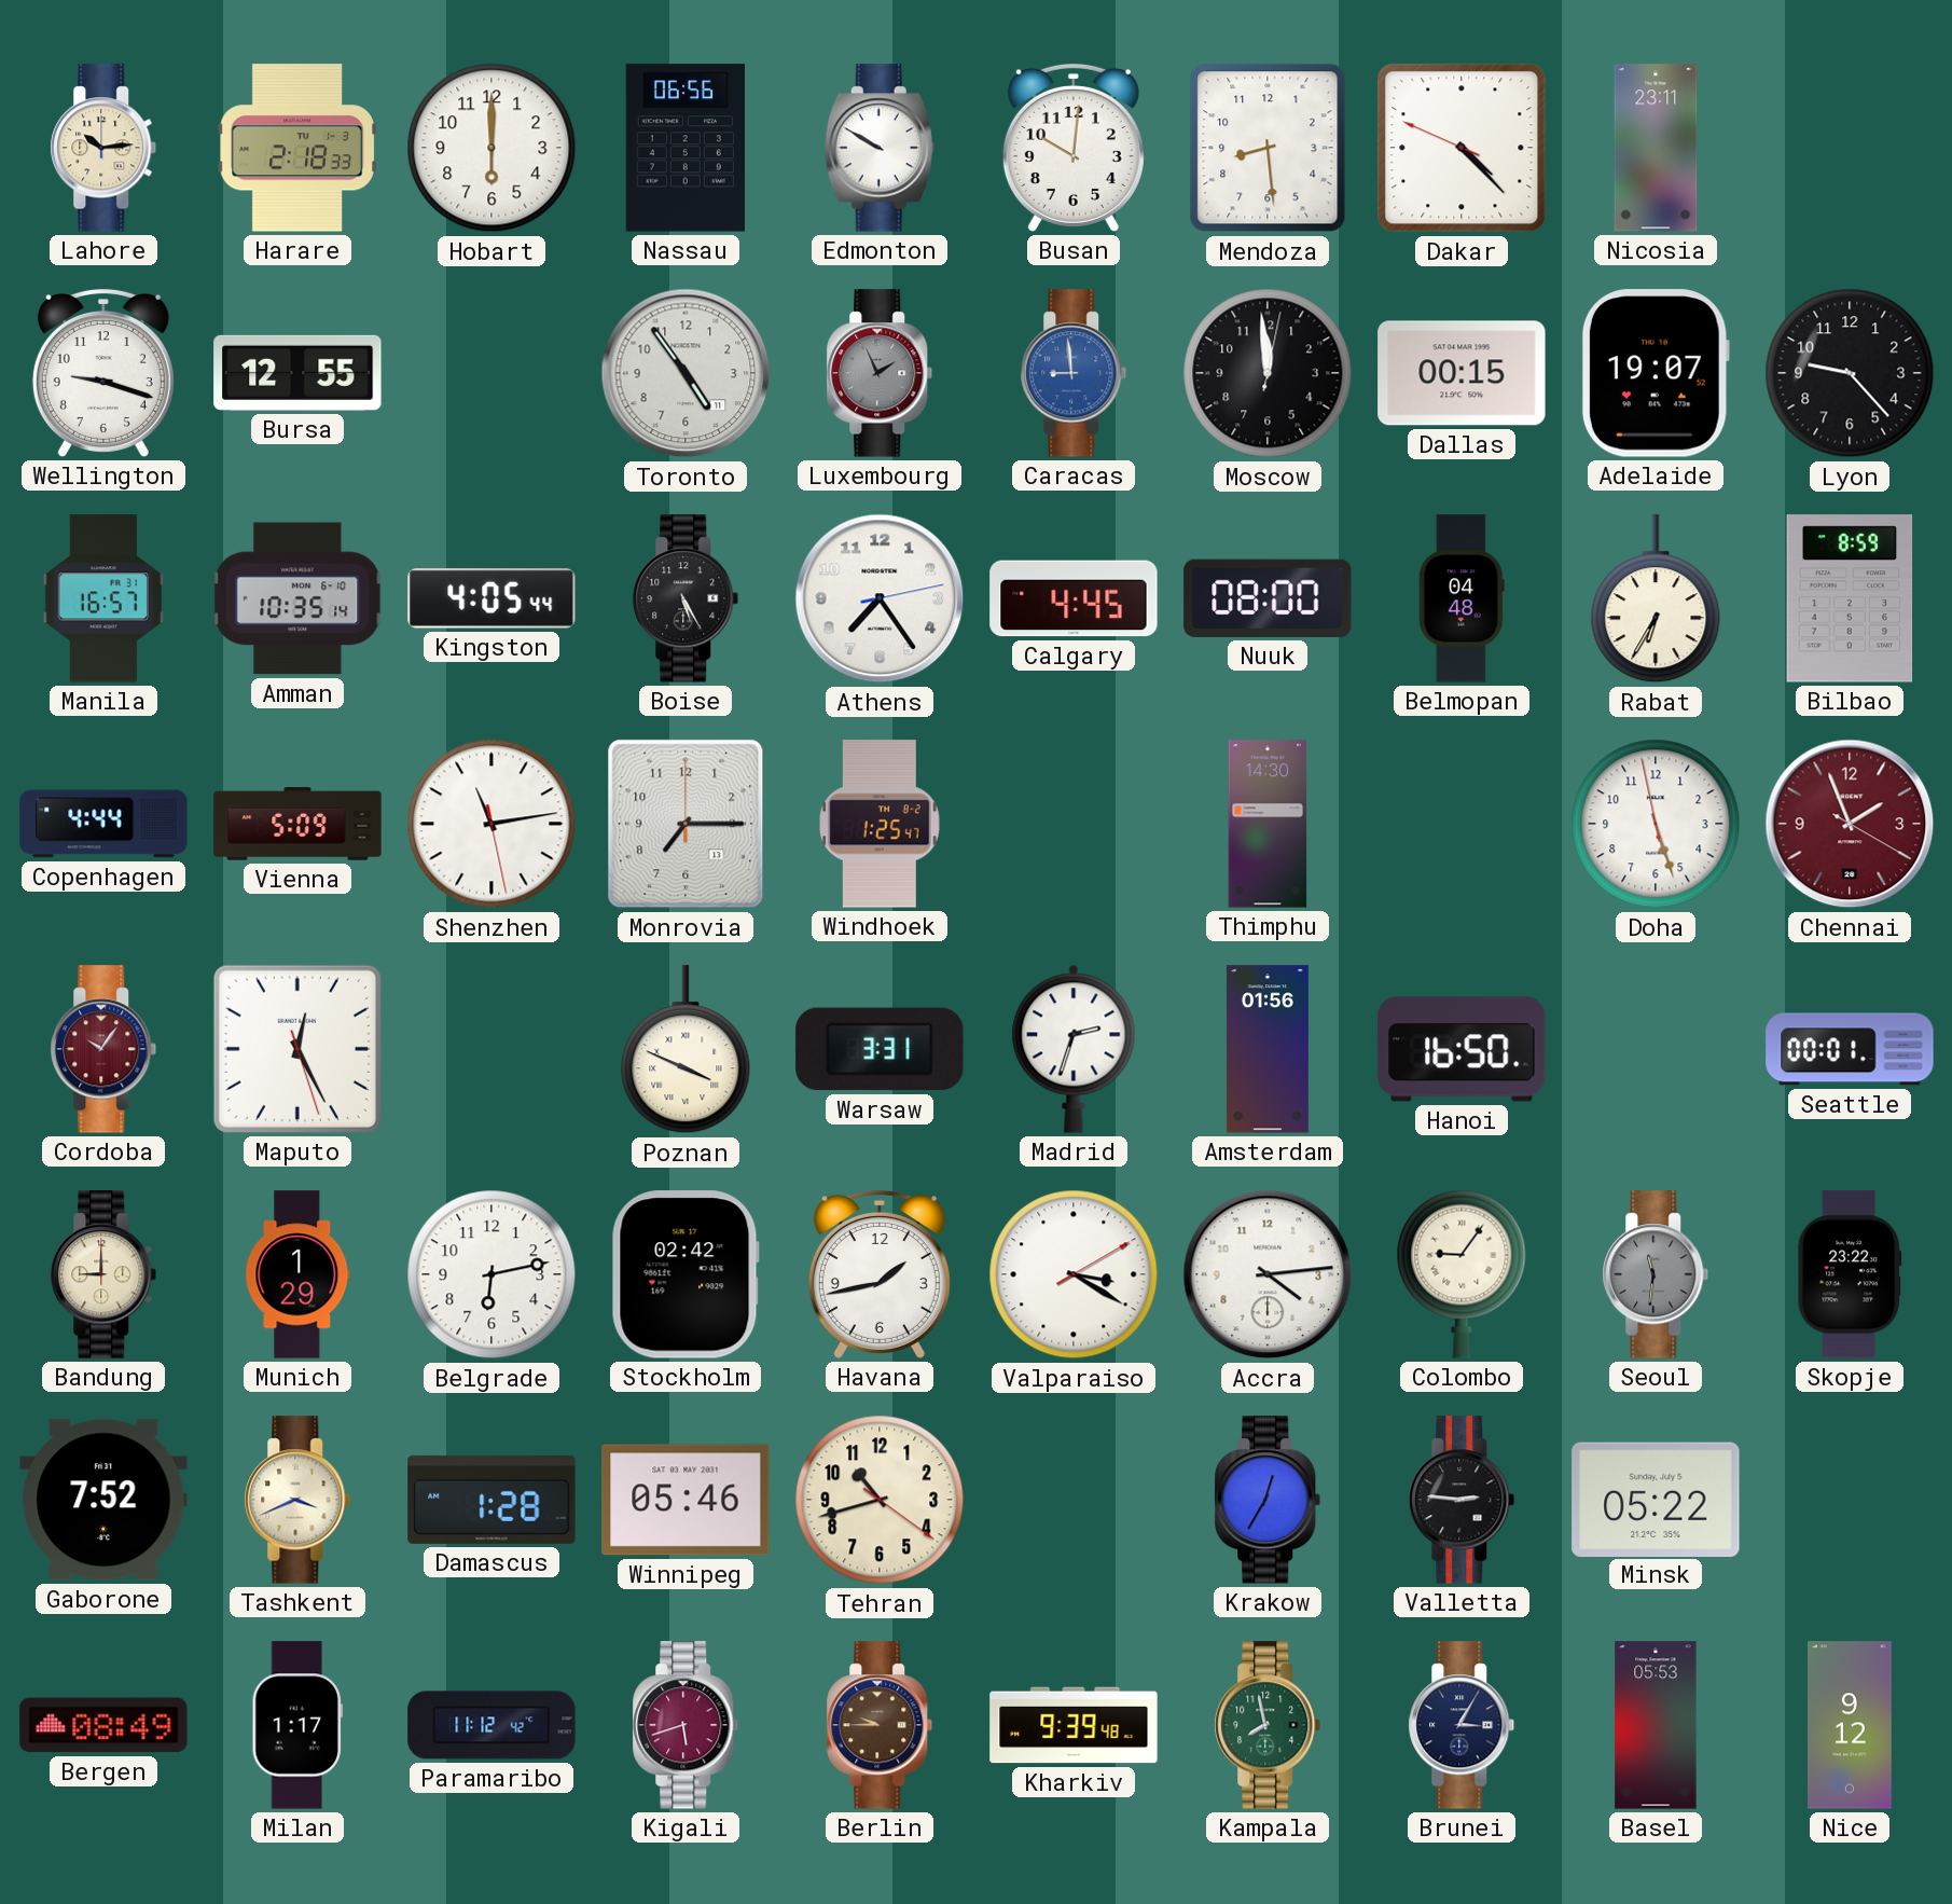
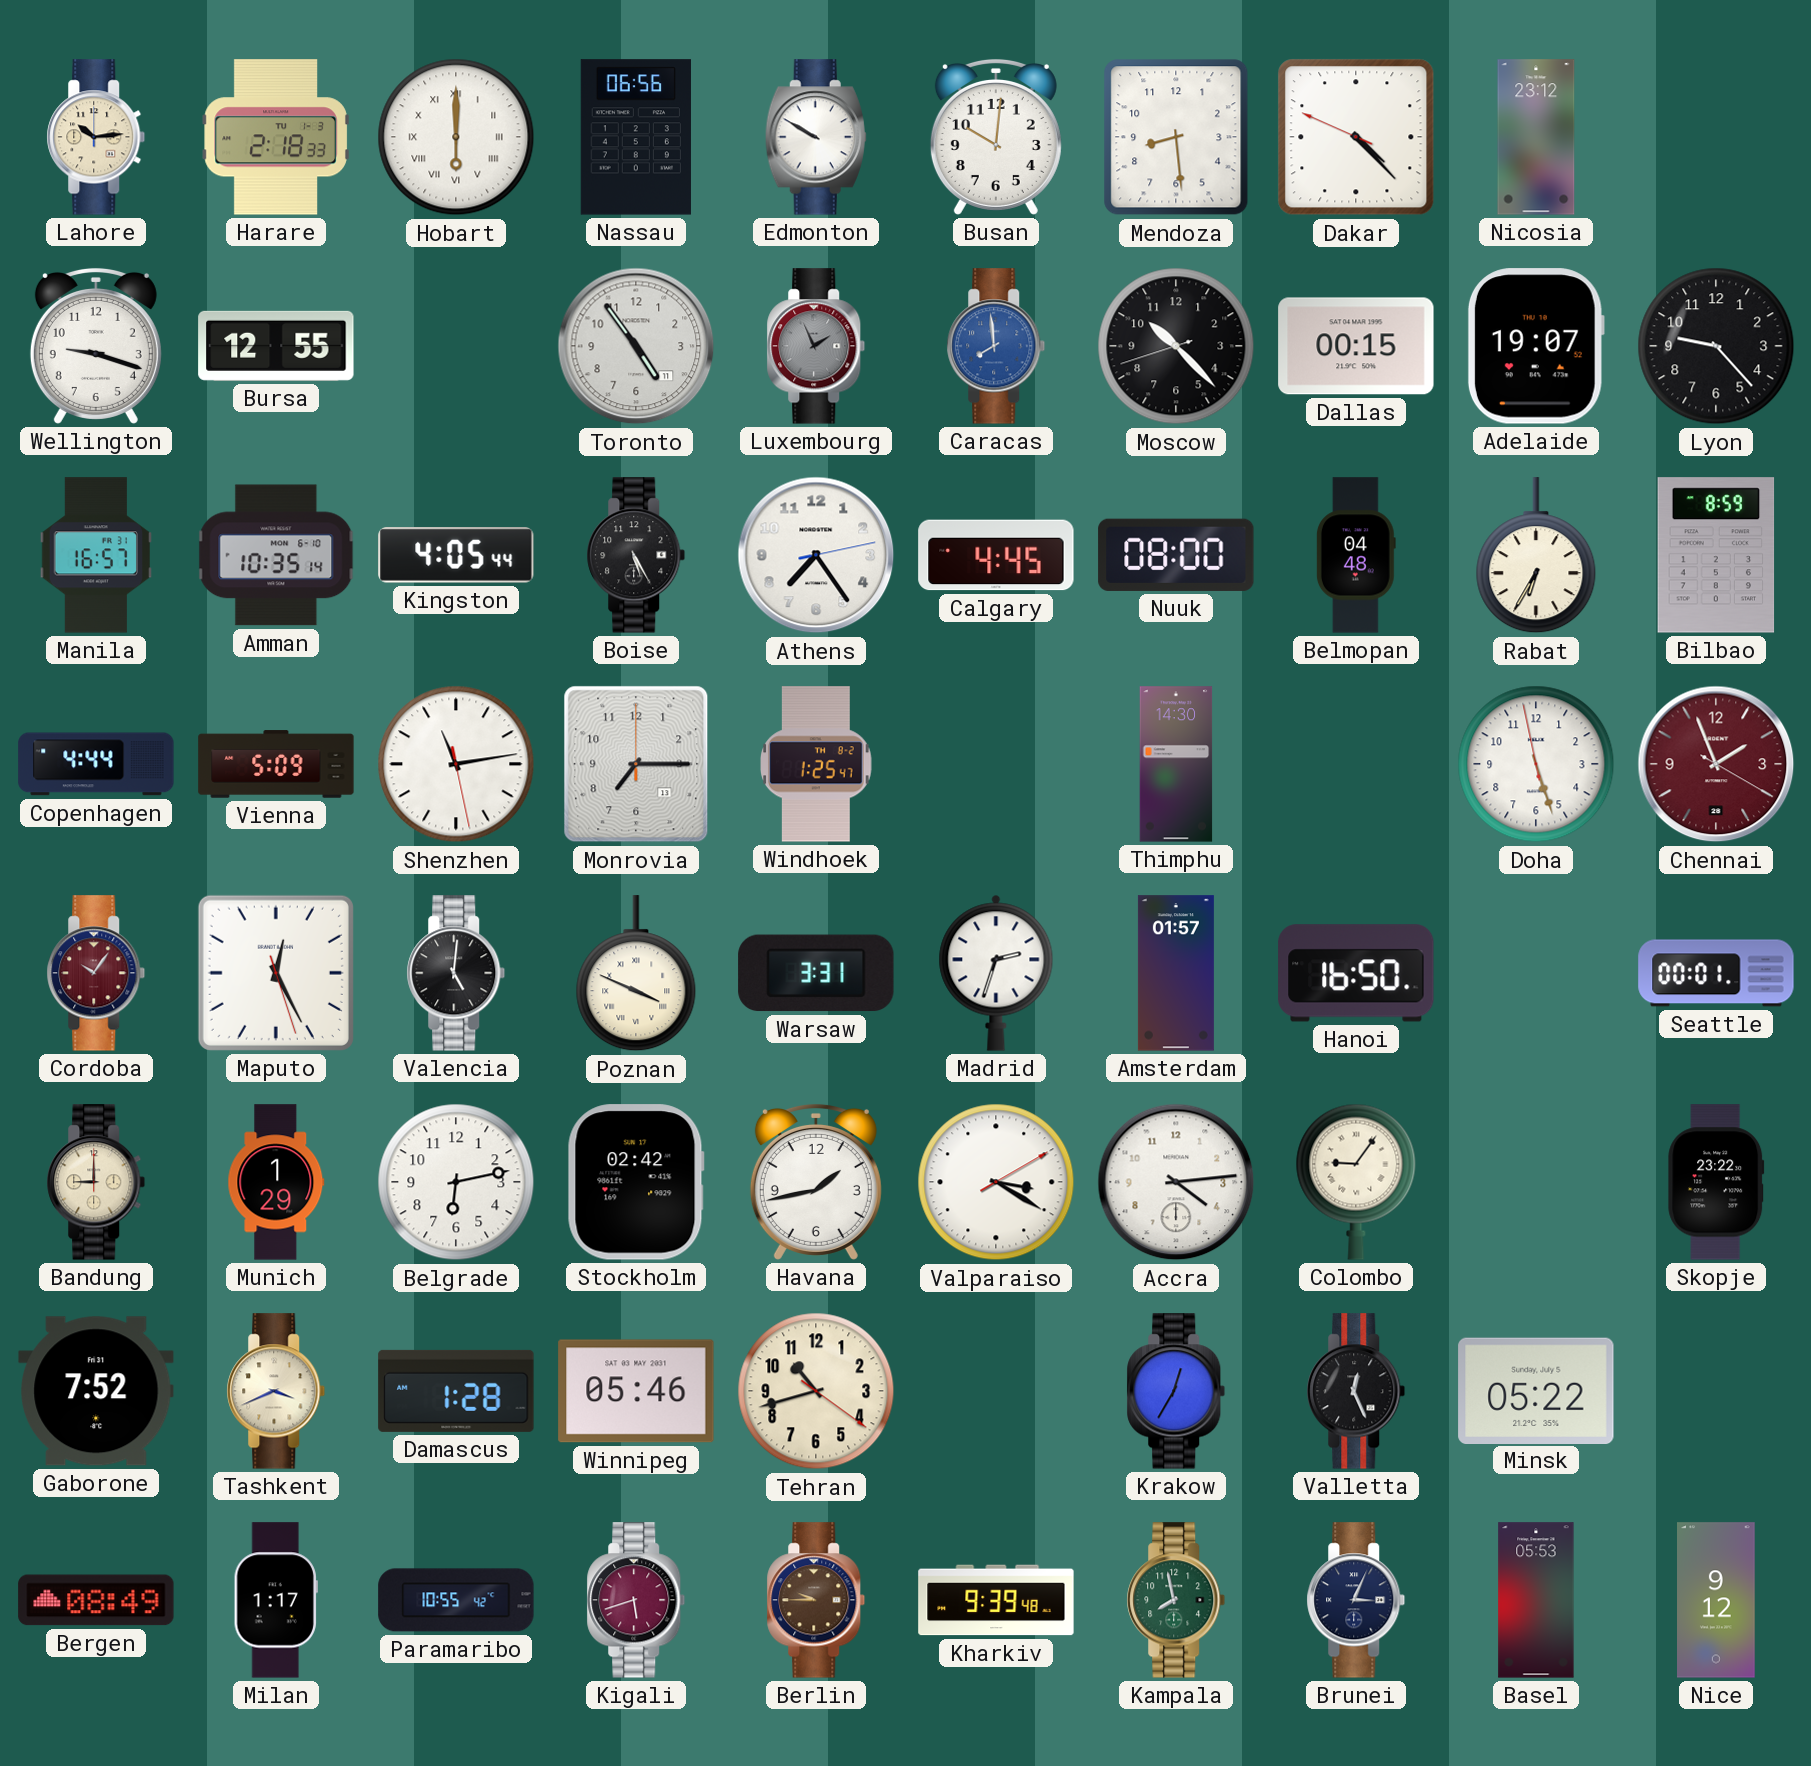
Hobart numerals: Arabic -> Roman (456, 137)
Nicosia: 23:11 -> 23:12 (1536, 137)
Caracas: 8:59 -> 7:59 (996, 346)
Moscow: 11:59 -> 10:22 (1176, 346)
Valencia: none -> 5:01 (456, 973)
Amsterdam: 01:56 -> 01:57 (1176, 973)
Seoul: 11:31 -> none (1656, 1274)
Valletta: 2:46 -> 12:26 (1356, 1391)
Paramaribo: 11:12 -> 10:55 (456, 1600)
Brunei: 3:05 -> 3:04 (1356, 1600)
